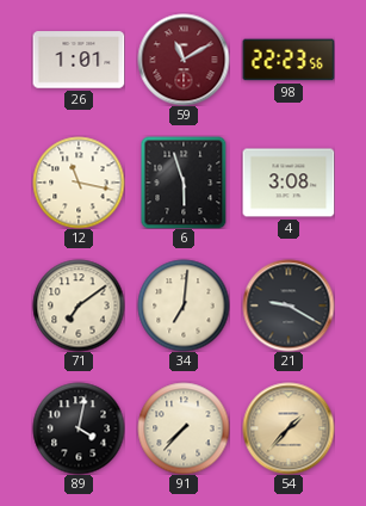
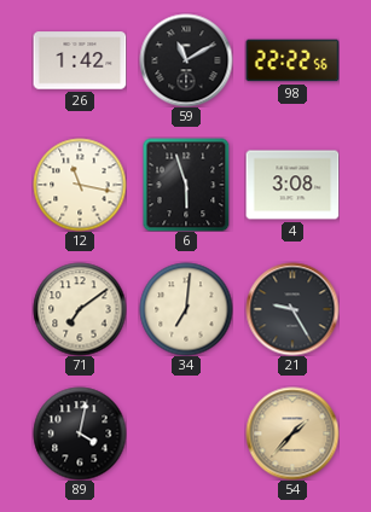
26: 1:01 -> 1:42 (80, 60)
59 dial: burgundy -> black (186, 60)
98: 22:23 -> 22:22 (292, 60)
21: 9:20 -> 9:25 (292, 309)
91: 7:37 -> none (184, 428)
